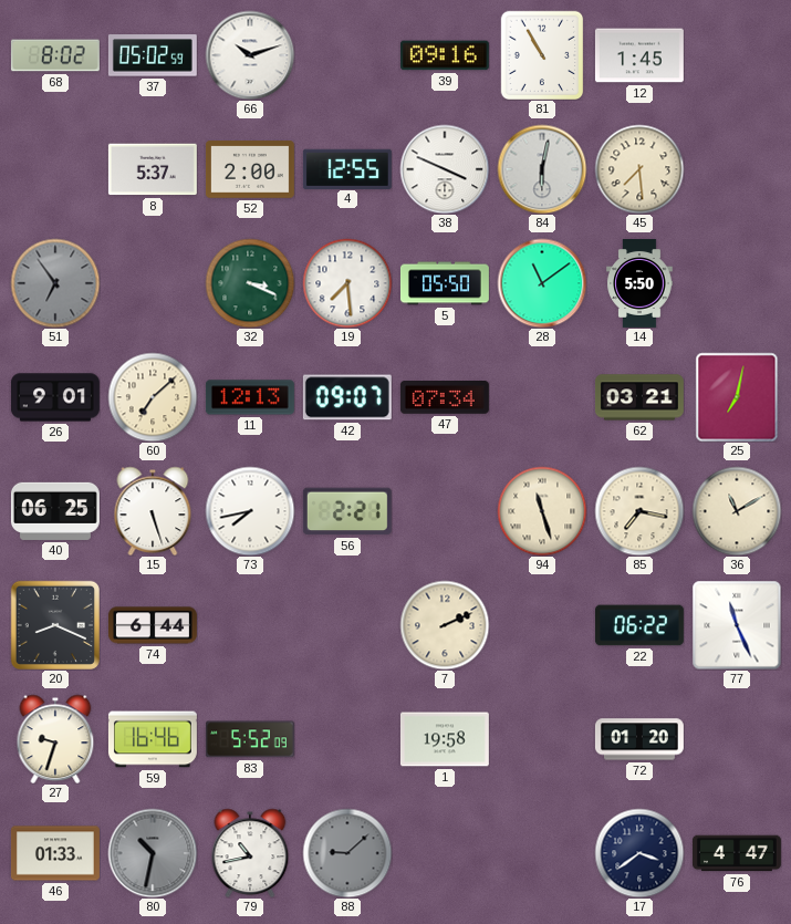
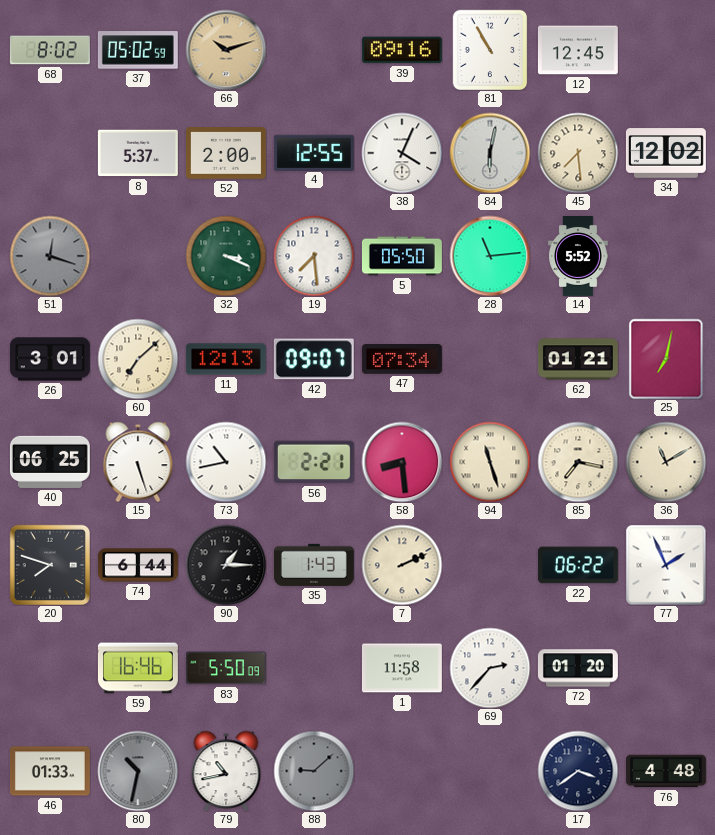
66 dial: white -> champagne (226, 50)
12: 1:45 -> 12:45 (578, 50)
38: 3:49 -> 4:04 (402, 153)
34: none -> 12:02 (666, 153)
51: 6:54 -> 12:18 (50, 256)
28: 11:09 -> 11:14 (490, 256)
14: 5:50 -> 5:52 (578, 257)
26: 9:01 -> 3:01 (50, 359)
62: 03:21 -> 01:21 (578, 359)
73: 7:43 -> 10:43 (226, 462)
58: none -> 8:29 (402, 462)
20: 8:19 -> 7:48 (50, 565)
90: none -> 1:15 (226, 565)
35: none -> 1:43 (314, 565)
77: 11:26 -> 1:56 (666, 565)
27: 9:33 -> none (55, 739)
83: 5:52 -> 5:50 (226, 668)
1: 19:58 -> 11:58 (402, 668)
69: none -> 2:37 (490, 668)
76: 4:47 -> 4:48 (666, 771)
